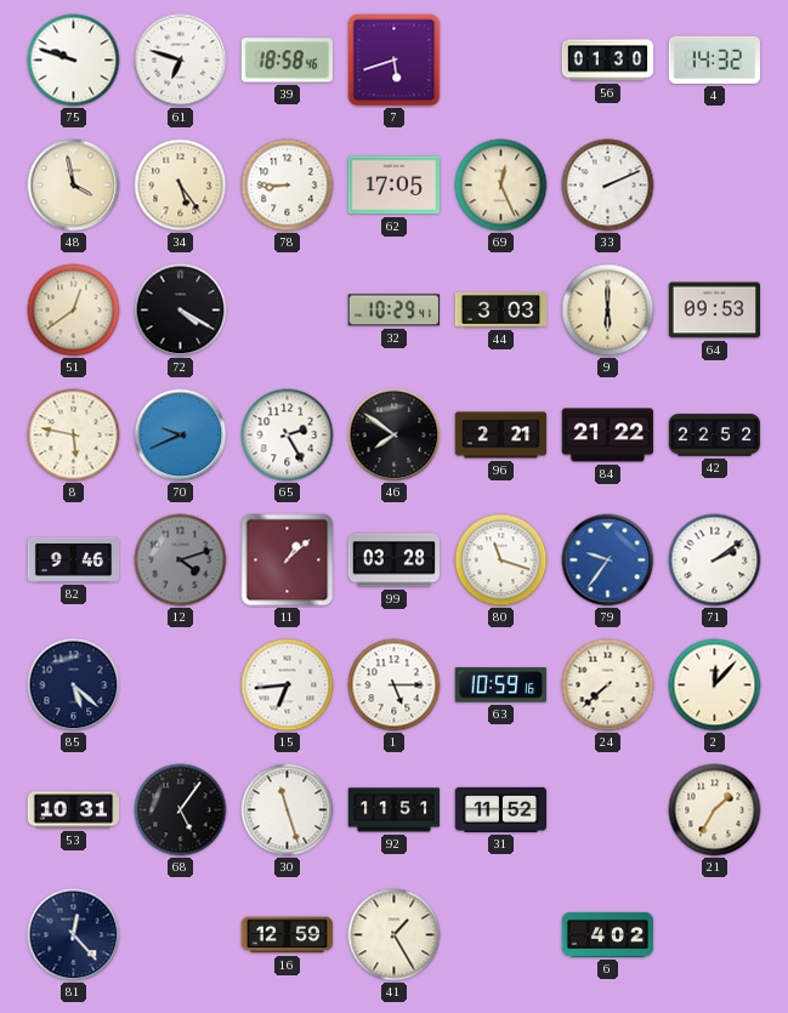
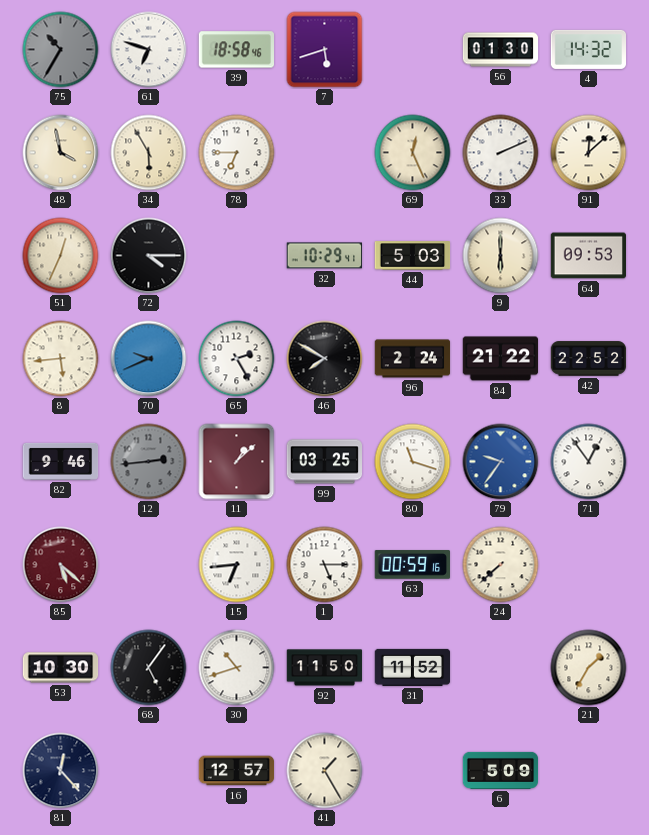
75: 9:48 -> 10:35 (61, 50)
75 dial: white -> grey (61, 50)
34: 5:24 -> 5:55 (149, 153)
78: 8:45 -> 6:45 (237, 153)
62: 17:05 -> none (395, 186)
91: none -> 12:08 (589, 153)
51: 12:39 -> 12:34 (61, 256)
72: 4:20 -> 4:15 (149, 256)
44: 3:03 -> 5:03 (413, 256)
8: 5:47 -> 5:44 (61, 359)
46: 7:51 -> 7:50 (325, 359)
96: 2:21 -> 2:24 (413, 359)
12: 4:12 -> 2:44 (149, 462)
99: 03:28 -> 03:25 (325, 462)
71: 2:09 -> 12:54 (589, 462)
85 dial: navy -> burgundy (61, 565)
63: 10:59 -> 00:59 (412, 565)
2: 12:07 -> none (715, 685)
53: 10:31 -> 10:30 (61, 668)
30: 11:27 -> 10:42 (237, 668)
92: 11:51 -> 11:50 (325, 668)
16: 12:59 -> 12:57 (237, 771)
6: 4:02 -> 5:09 (501, 770)
